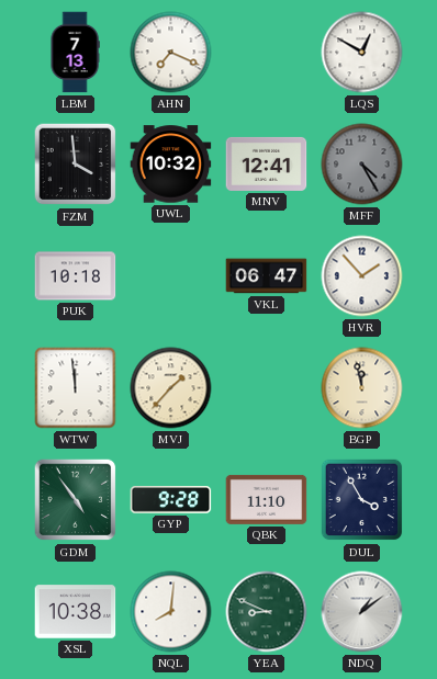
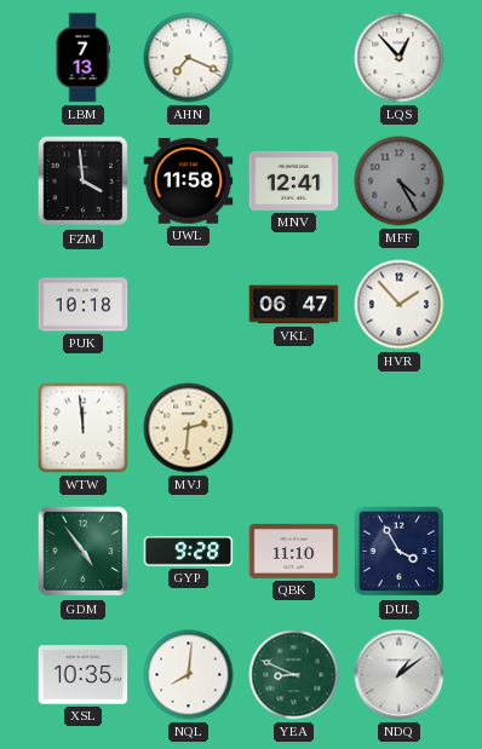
LQS: 12:50 -> 12:53 (400, 58)
UWL: 10:32 -> 11:58 (189, 182)
MVJ: 1:37 -> 2:31 (189, 428)
BGP: 11:58 -> none (362, 388)
XSL: 10:38 -> 10:35 (84, 675)
